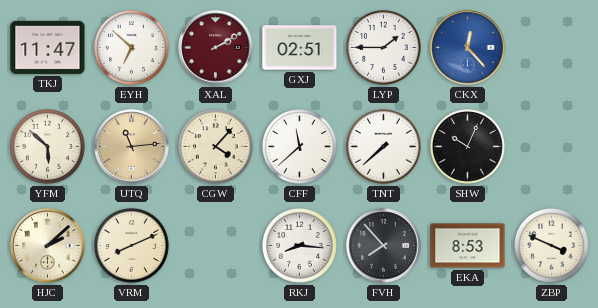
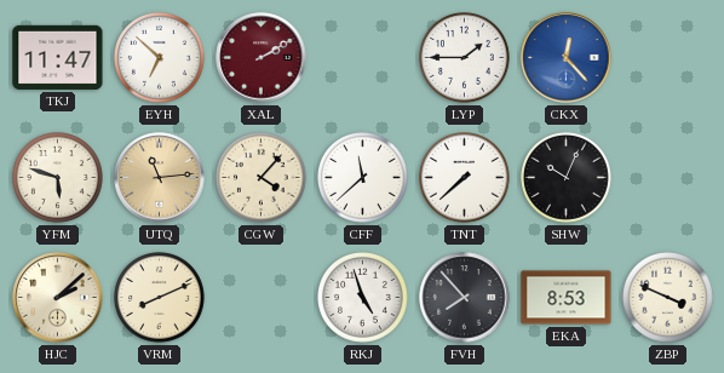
GXJ: 02:51 -> none (300, 48)
YFM: 5:52 -> 5:48 (58, 178)
RKJ: 8:16 -> 4:57 (363, 298)
